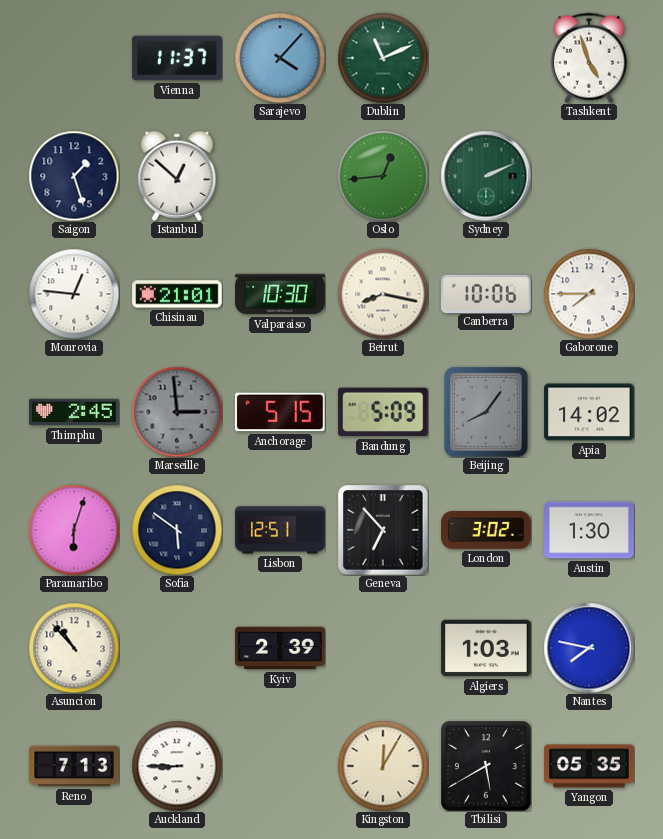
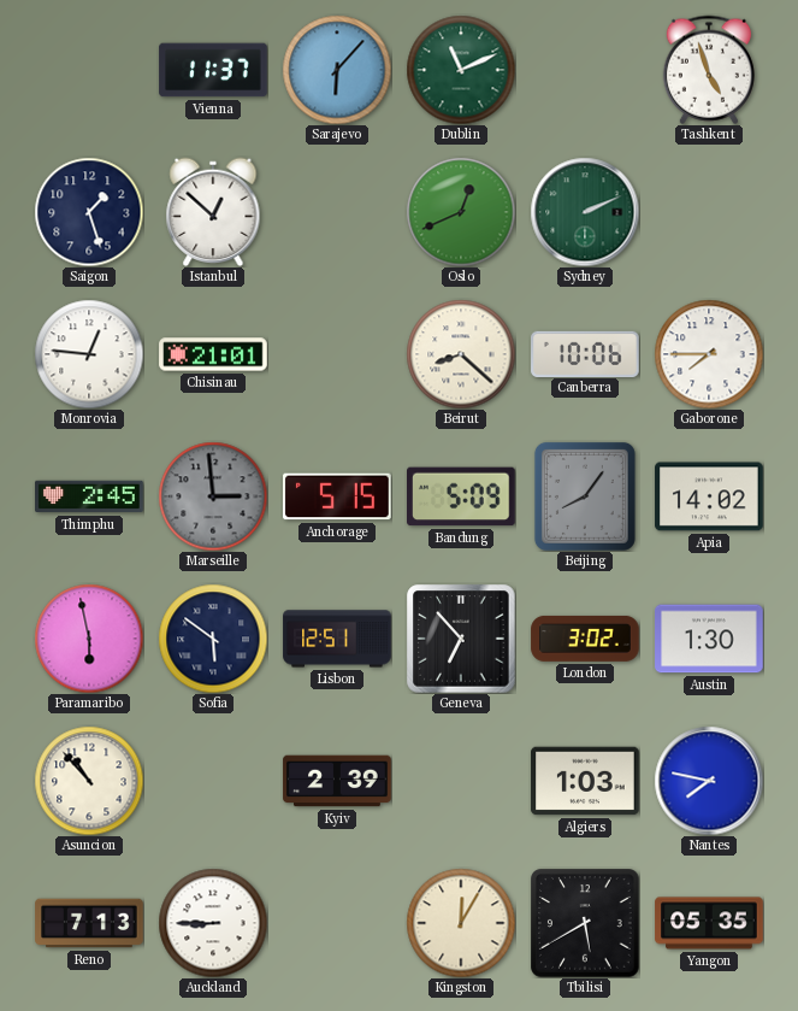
Sarajevo: 4:07 -> 6:07 (337, 70)
Oslo: 12:44 -> 12:41 (461, 212)
Valparaiso: 10:30 -> none (280, 294)
Beirut: 8:17 -> 8:22 (461, 354)
Paramaribo: 6:03 -> 5:58 (89, 639)
